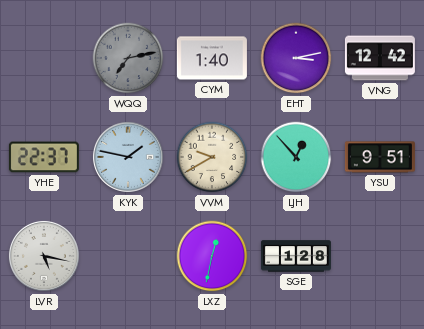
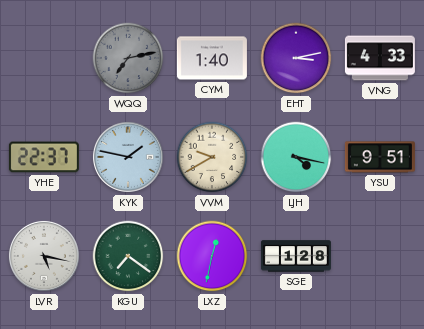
VNG: 12:42 -> 4:33 (380, 58)
LJH: 12:53 -> 4:17 (296, 157)
KGU: none -> 7:21 (128, 256)
